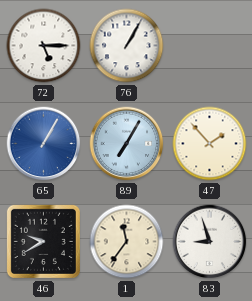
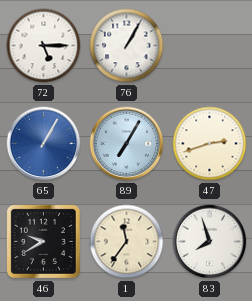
47: 1:53 -> 2:42 (210, 144)
83: 8:57 -> 7:57 (210, 242)
